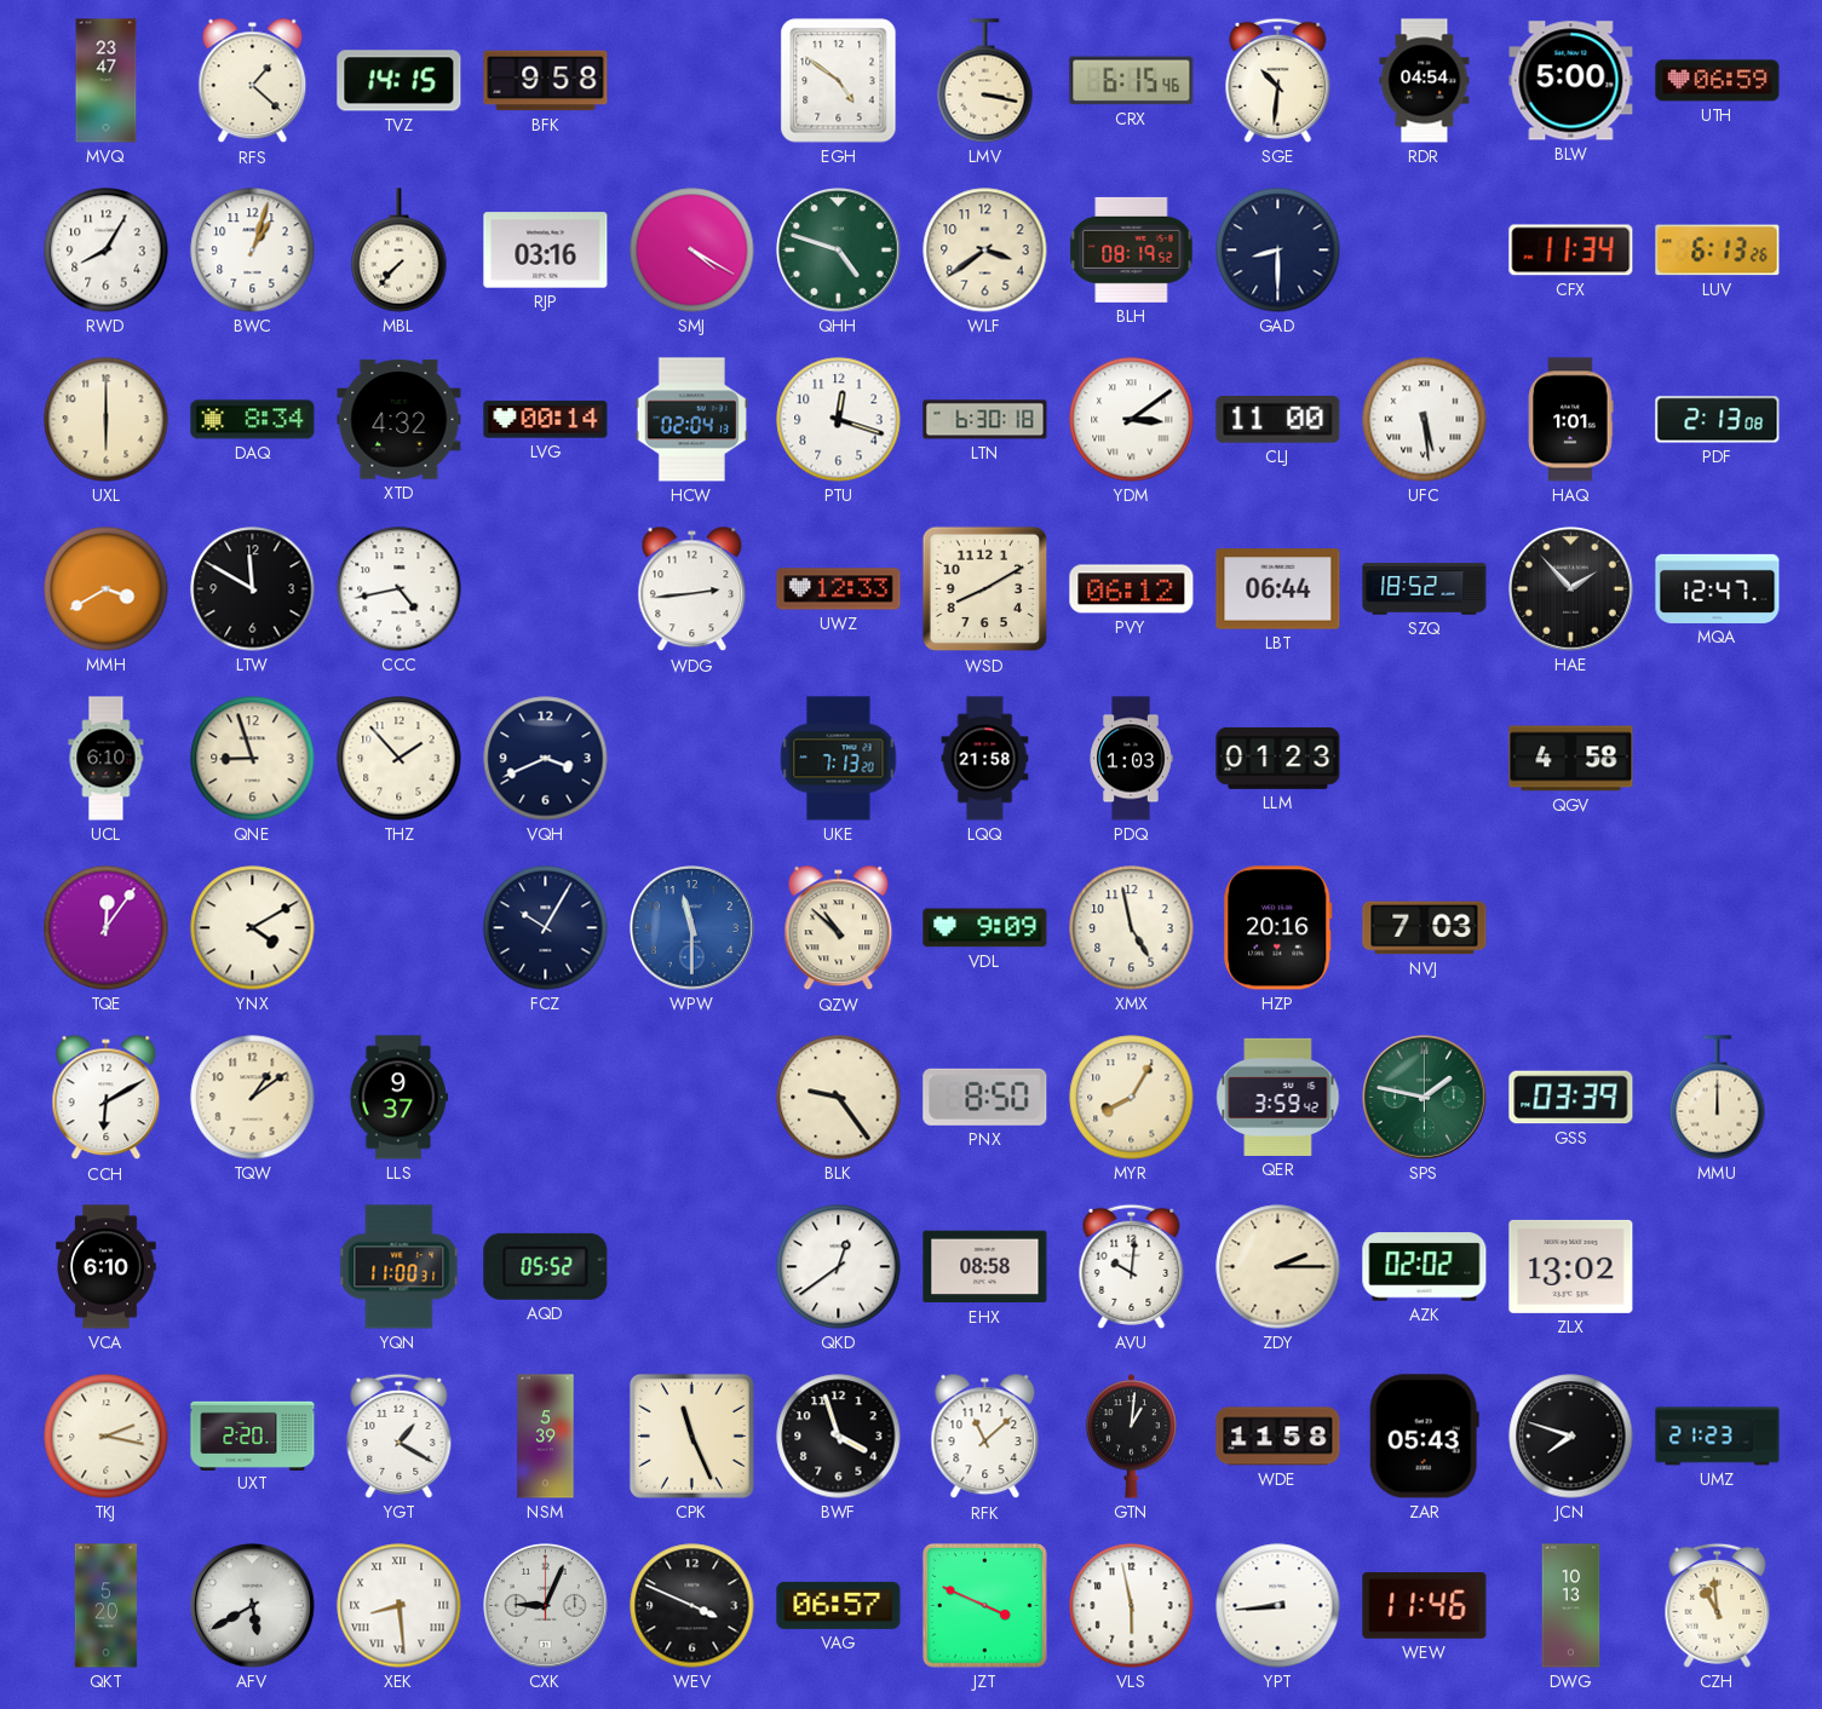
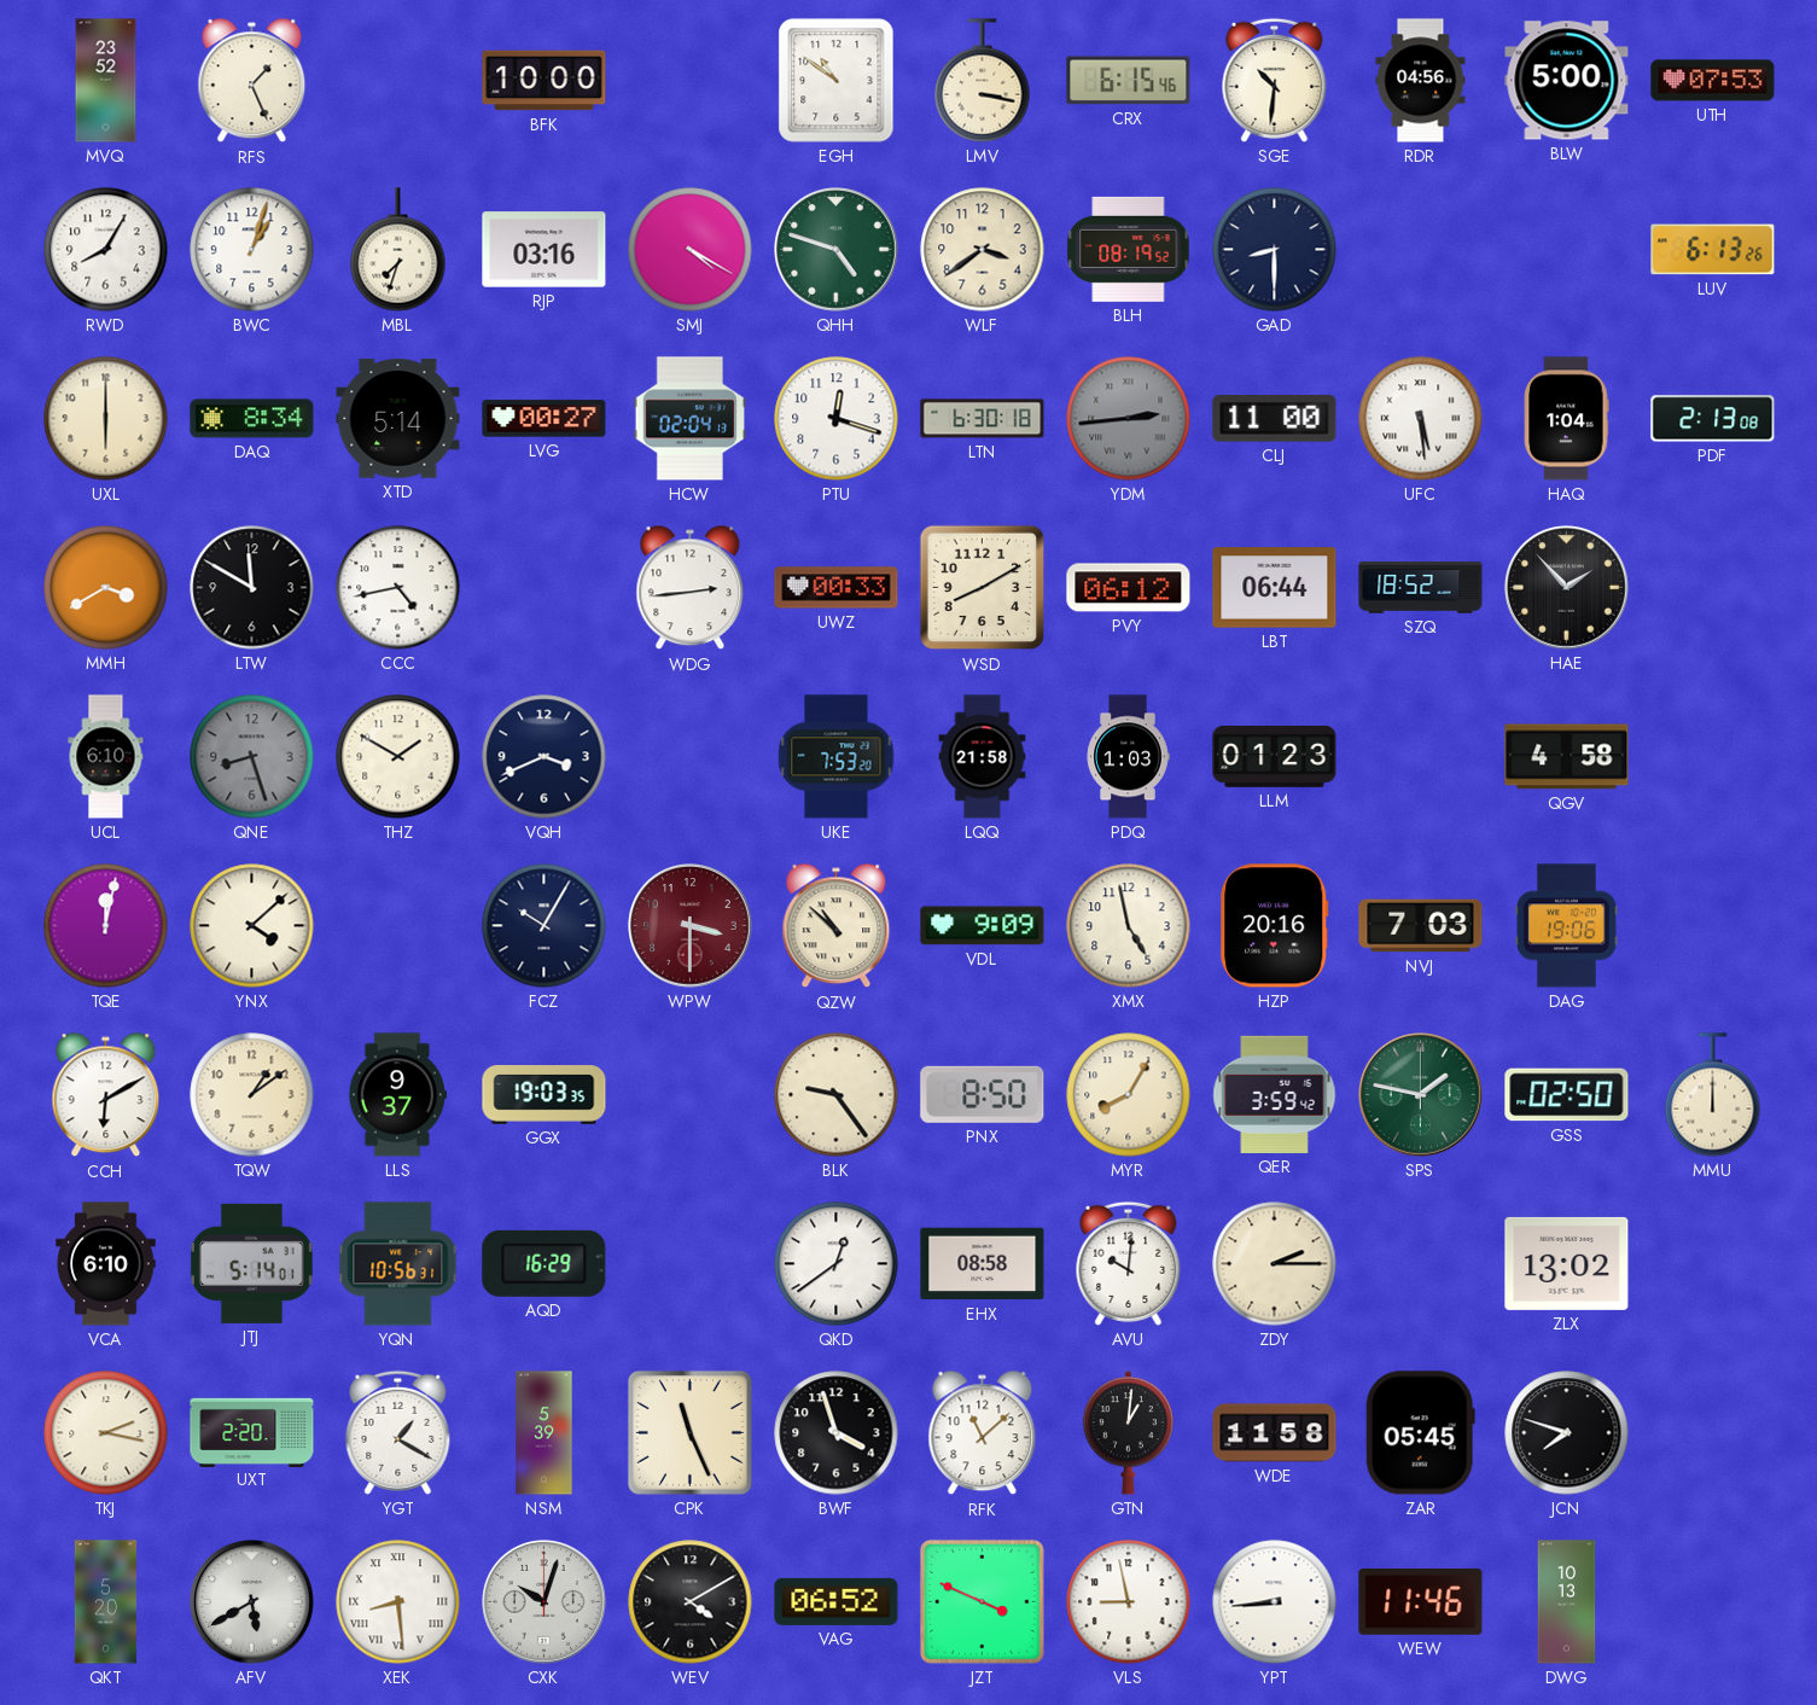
MVQ: 23:47 -> 23:52 (106, 81)
RFS: 1:22 -> 1:26 (252, 81)
TVZ: 14:15 -> none (400, 81)
BFK: 9:58 -> 10:00 (544, 81)
EGH: 4:51 -> 10:51 (837, 81)
RDR: 04:54 -> 04:56 (1421, 81)
UTH: 06:59 -> 07:53 (1713, 81)
MBL: 7:37 -> 7:33 (398, 250)
CFX: 11:34 -> none (1571, 251)
XTD: 4:32 -> 5:14 (398, 419)
LVG: 00:14 -> 00:27 (544, 419)
YDM: 3:09 -> 2:44 (1129, 419)
YDM dial: white -> grey (1129, 419)
HAQ: 1:01 -> 1:04 (1566, 419)
UWZ: 12:33 -> 00:33 (837, 588)
MQA: 12:47 -> none (1718, 588)
QNE: 8:57 -> 8:27 (252, 757)
QNE dial: cream -> grey (252, 757)
THZ: 1:53 -> 1:50 (398, 757)
UKE: 7:13 -> 7:53 (837, 757)
TQE: 12:06 -> 12:02 (106, 926)
YNX: 4:10 -> 4:08 (252, 926)
WPW: 11:30 -> 3:30 (691, 926)
WPW dial: blue -> burgundy (691, 926)
DAG: none -> 19:06 (1566, 926)
GGX: none -> 19:03 (544, 1095)
GSS: 03:39 -> 02:50 (1567, 1095)
JTJ: none -> 5:14 (251, 1263)
YQN: 11:00 -> 10:56 (398, 1264)
AQD: 05:52 -> 16:29 (544, 1263)
AZK: 02:02 -> none (1425, 1267)
ZAR: 05:43 -> 05:45 (1420, 1433)
UMZ: 21:23 -> none (1718, 1437)
CXK: 9:04 -> 10:03 (544, 1602)
WEV: 3:49 -> 4:10 (691, 1602)
VAG: 06:57 -> 06:52 (837, 1601)
VLS: 5:58 -> 8:58 (1129, 1602)
CZH: 10:59 -> none (1718, 1605)
